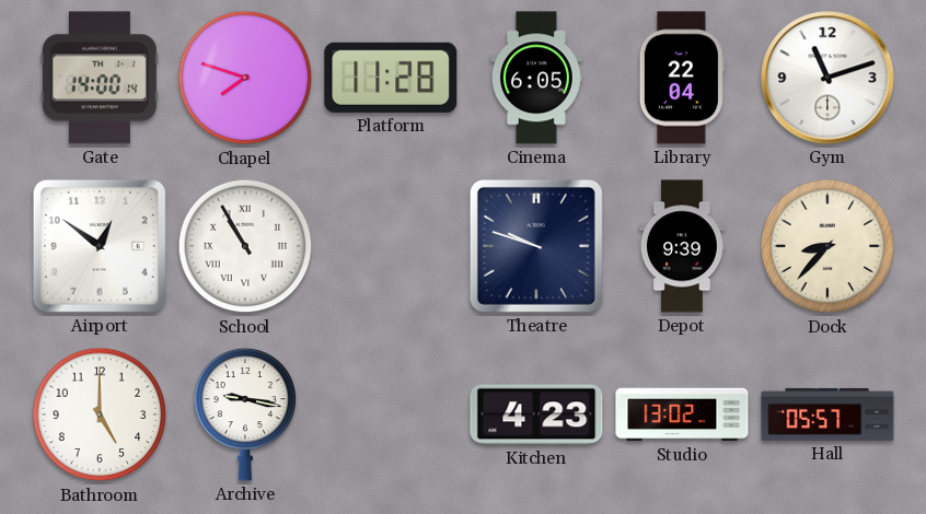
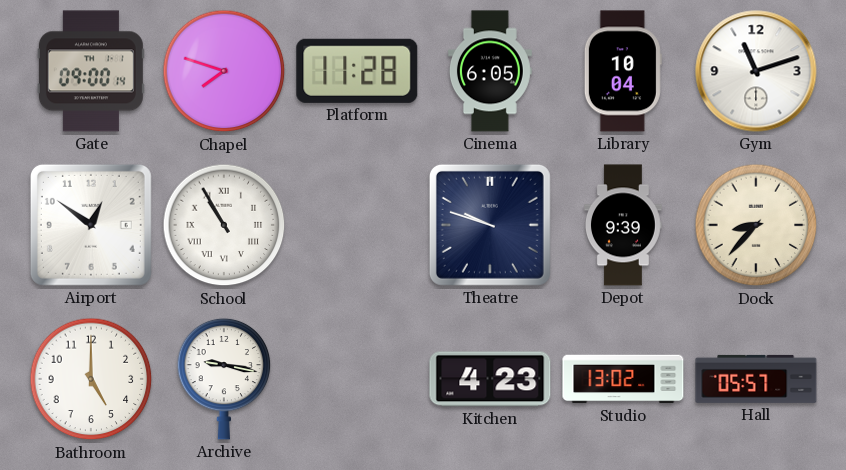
Gate: 14:00 -> 09:00 (91, 71)
Library: 22:04 -> 10:04 (623, 71)
